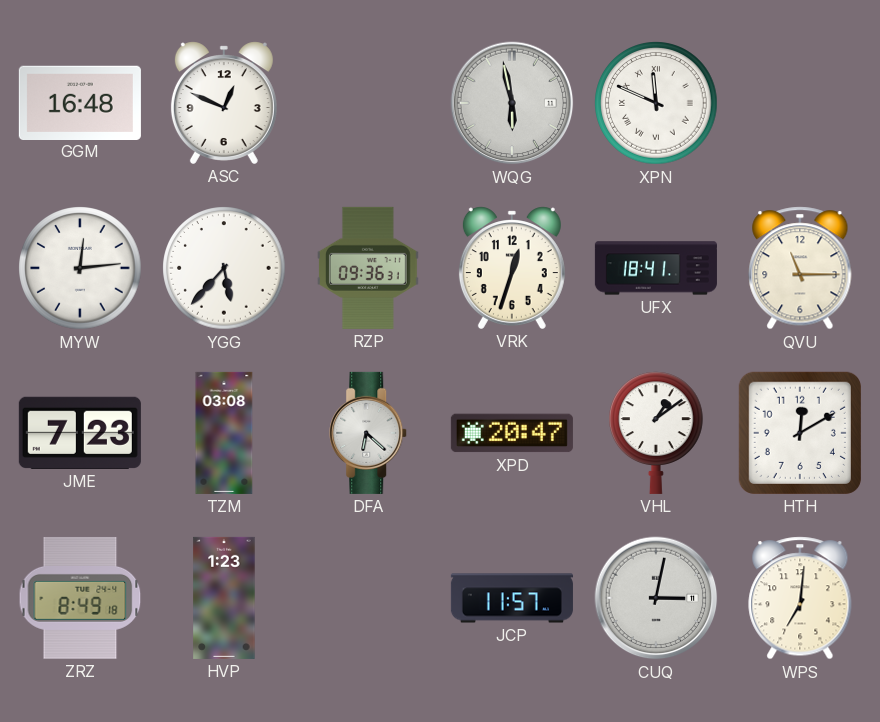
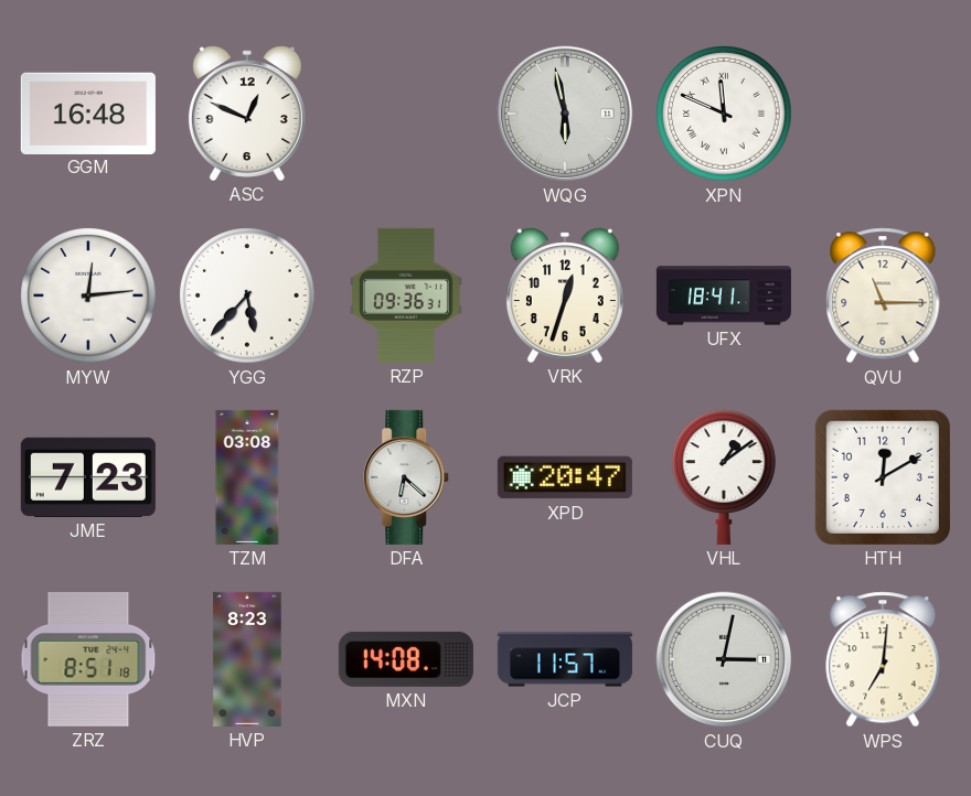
ZRZ: 8:49 -> 8:51 (88, 659)
HVP: 1:23 -> 8:23 (247, 659)
MXN: none -> 14:08 (406, 659)
